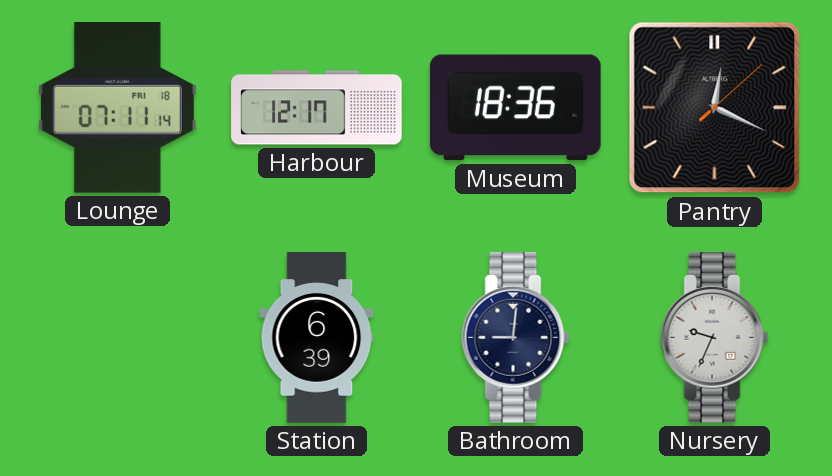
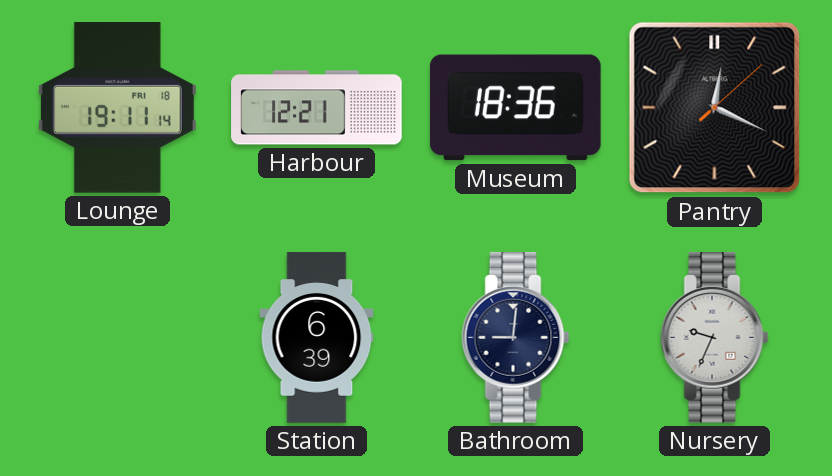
Lounge: 07:11 -> 19:11 (117, 108)
Harbour: 12:17 -> 12:21 (317, 108)
